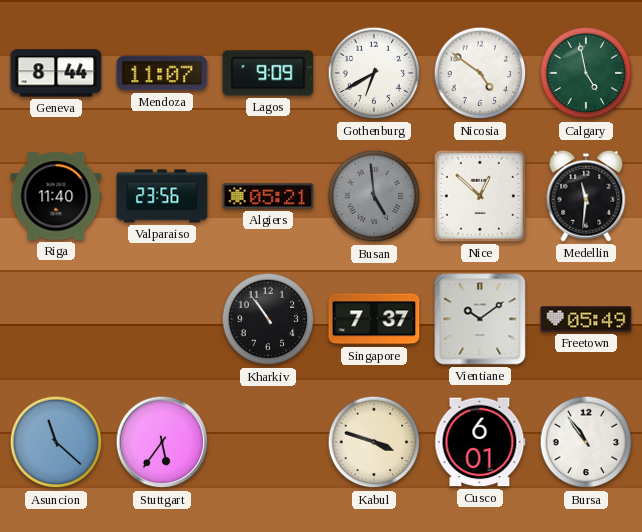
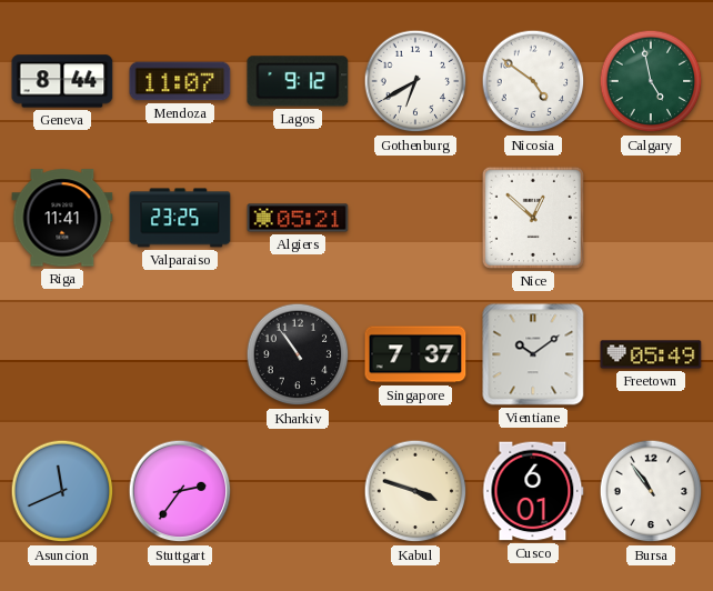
Lagos: 9:09 -> 9:12 (298, 81)
Riga: 11:40 -> 11:41 (62, 218)
Valparaiso: 23:56 -> 23:25 (180, 218)
Busan: 4:59 -> none (374, 196)
Medellin: 11:31 -> none (586, 196)
Asuncion: 11:22 -> 11:41 (62, 491)
Stuttgart: 5:36 -> 2:36 (180, 491)
